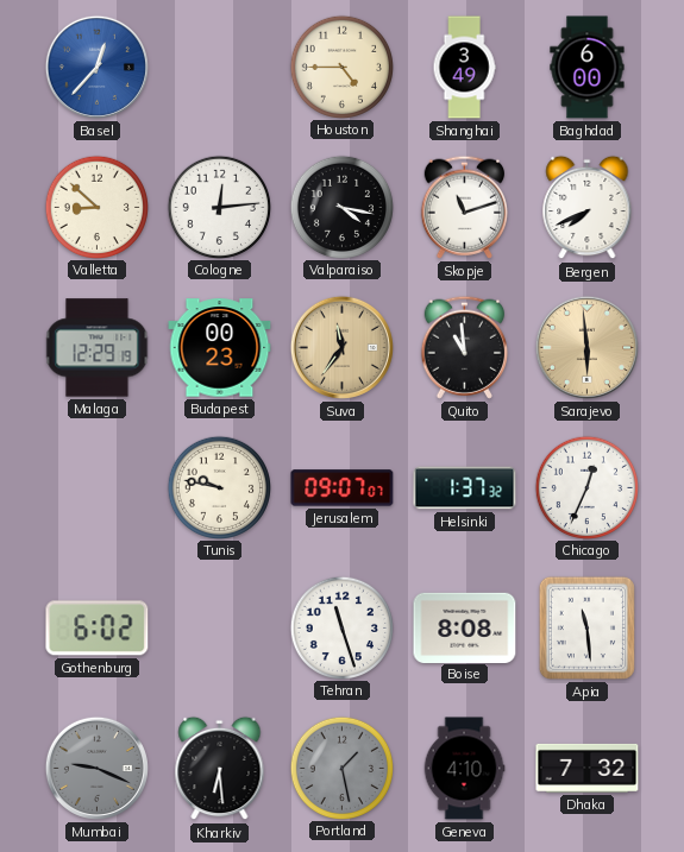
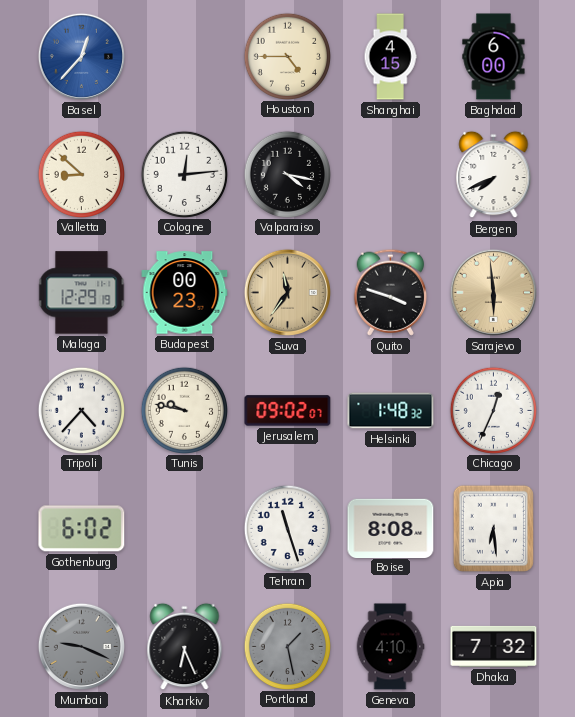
Shanghai: 3:49 -> 4:15 (390, 57)
Skopje: 11:12 -> none (464, 207)
Quito: 10:59 -> 3:48 (390, 292)
Tripoli: none -> 4:37 (81, 410)
Jerusalem: 09:07 -> 09:02 (288, 411)
Helsinki: 1:37 -> 1:48 (391, 411)
Apia: 11:29 -> 6:29 (493, 528)
Kharkiv: 6:29 -> 6:26 (185, 647)
